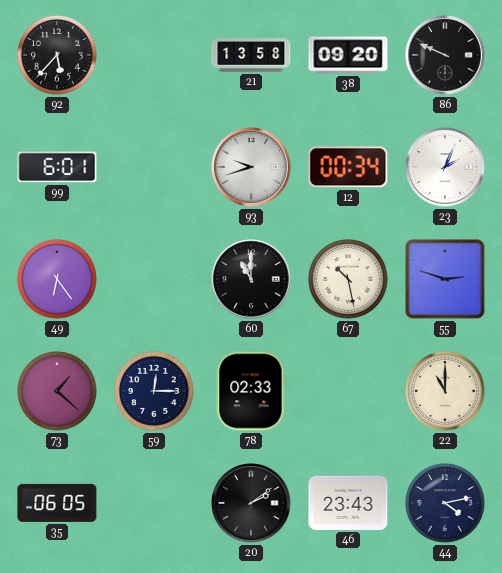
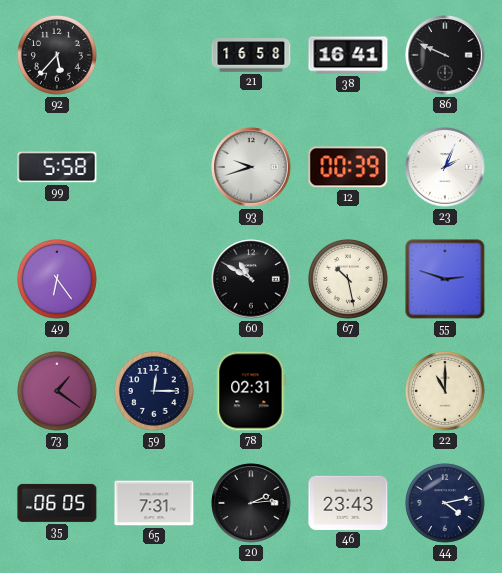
21: 13:58 -> 16:58 (251, 55)
38: 09:20 -> 16:41 (348, 55)
99: 6:01 -> 5:58 (57, 167)
12: 00:34 -> 00:39 (348, 167)
60: 11:00 -> 10:50 (251, 279)
73: 1:22 -> 1:21 (57, 391)
78: 02:33 -> 02:31 (251, 391)
65: none -> 7:31 (154, 503)
20: 2:09 -> 2:14 (251, 503)
